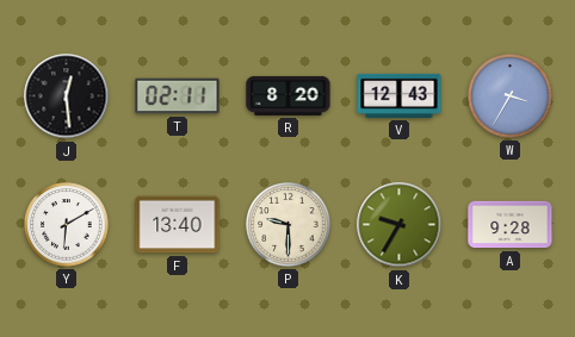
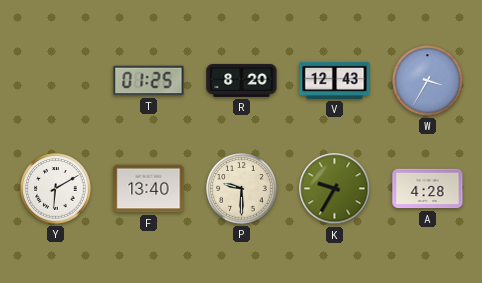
J: 12:29 -> none (67, 96)
T: 02:11 -> 01:25 (149, 81)
A: 9:28 -> 4:28 (428, 189)
